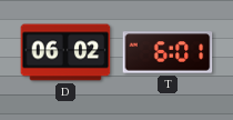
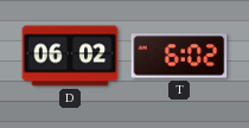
T: 6:01 -> 6:02 (179, 56)
